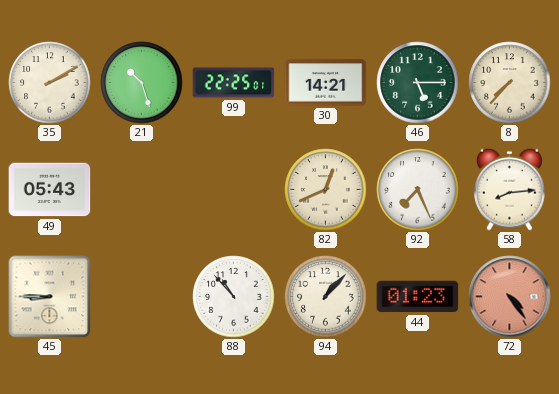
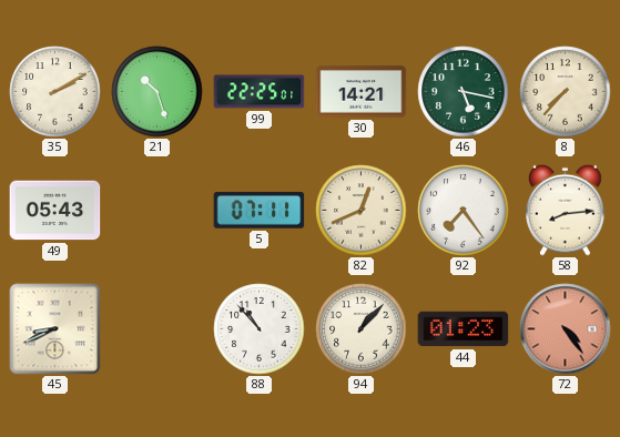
46: 5:15 -> 5:17 (464, 92)
5: none -> 07:11 (260, 211)
92: 7:26 -> 7:24 (464, 211)
45: 8:45 -> 8:41 (55, 329)
